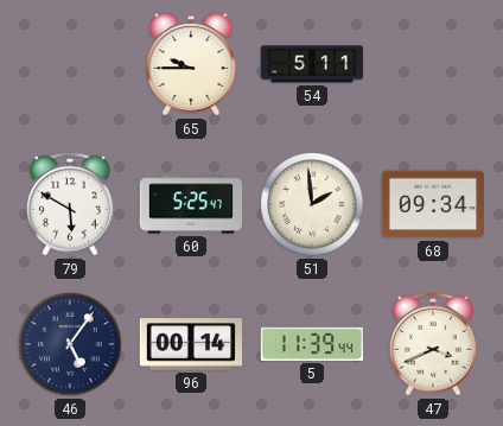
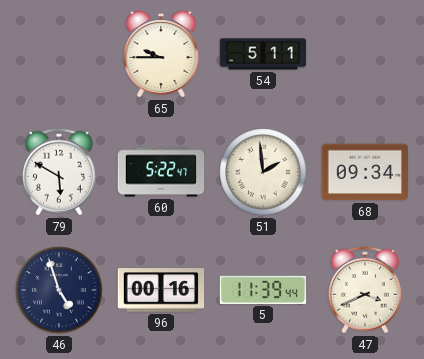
60: 5:25 -> 5:22 (161, 172)
46: 5:06 -> 4:57 (59, 290)
96: 00:14 -> 00:16 (161, 290)
